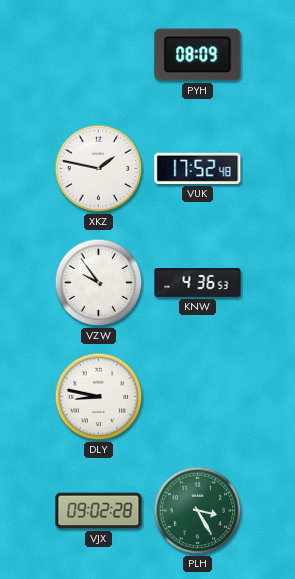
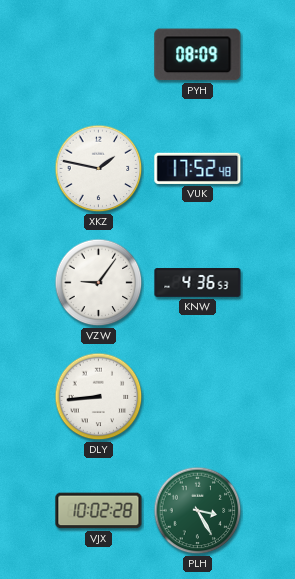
VZW: 9:54 -> 9:06 (99, 283)
DLY: 8:47 -> 8:44 (99, 397)
VJX: 09:02 -> 10:02 (99, 511)
